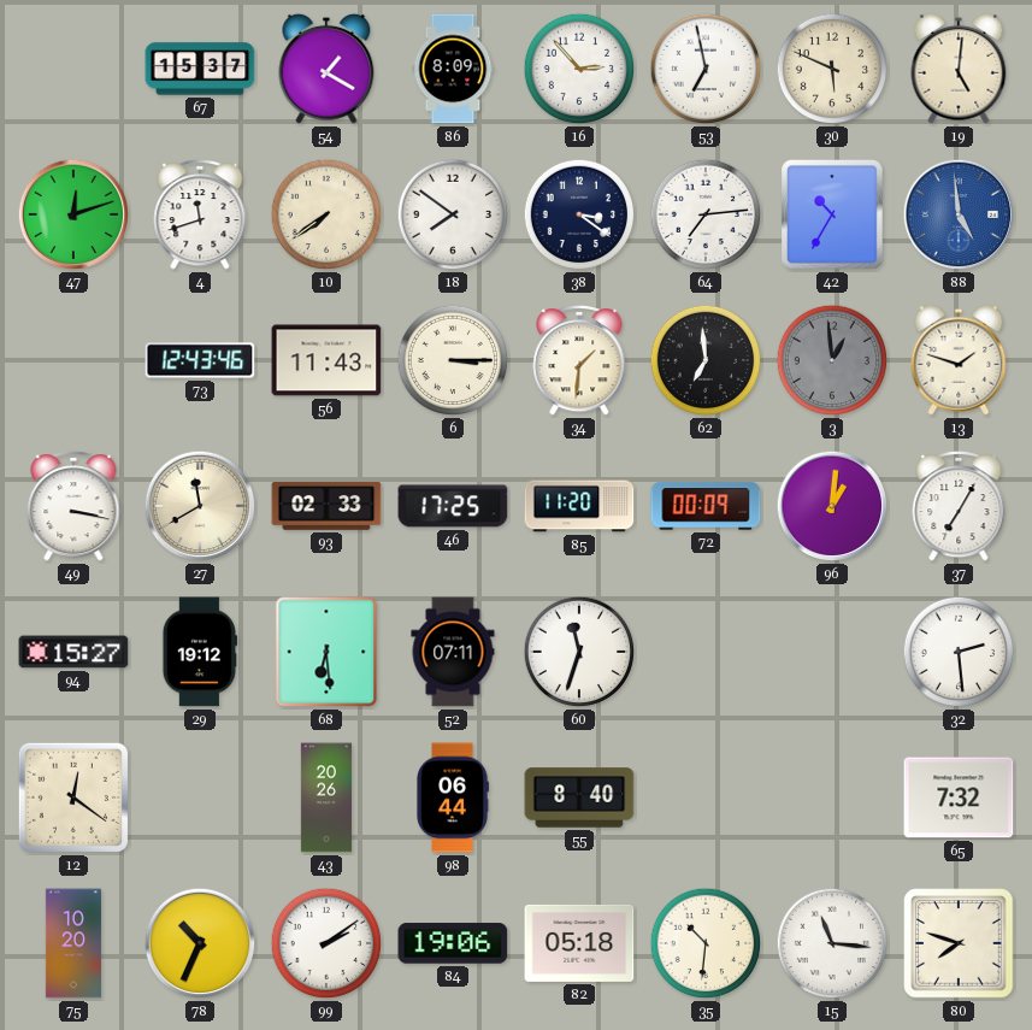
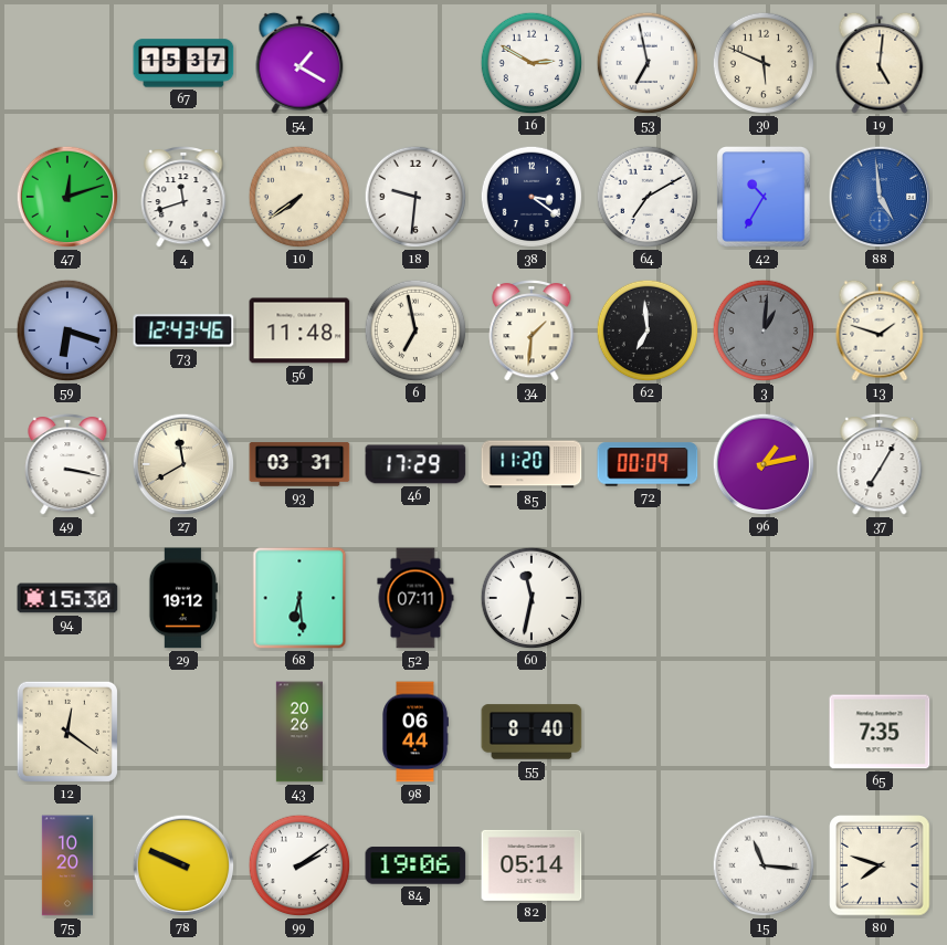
86: 8:09 -> none (453, 69)
16: 2:53 -> 2:50 (532, 63)
18: 7:51 -> 9:31 (415, 197)
64: 7:14 -> 7:10 (648, 197)
59: none -> 6:18 (67, 330)
56: 11:43 -> 11:48 (299, 330)
6: 3:15 -> 6:58 (415, 330)
3: 12:59 -> 1:01 (764, 330)
93: 02:33 -> 03:31 (299, 464)
46: 17:25 -> 17:29 (415, 464)
96: 1:01 -> 1:13 (764, 464)
94: 15:27 -> 15:30 (67, 598)
60: 11:33 -> 11:32 (532, 598)
32: 2:29 -> none (959, 652)
65: 7:32 -> 7:35 (880, 732)
78: 10:34 -> 9:49 (183, 865)
82: 05:18 -> 05:14 (532, 865)
35: 10:31 -> none (706, 943)
